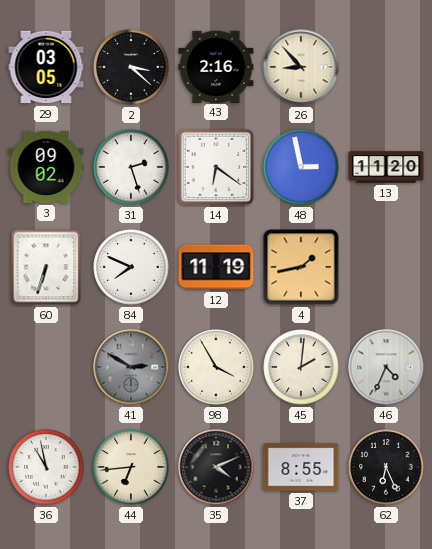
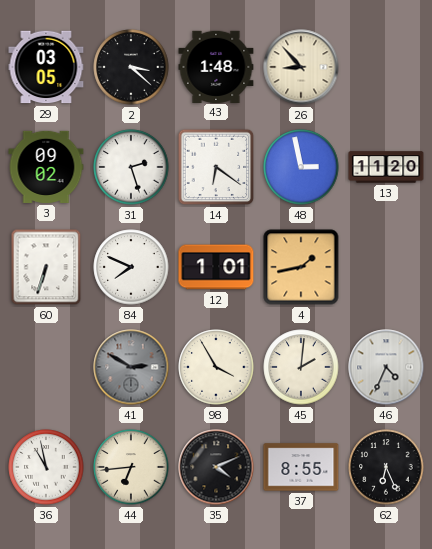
43: 2:16 -> 1:48 (216, 66)
12: 11:19 -> 1:01 (216, 267)
